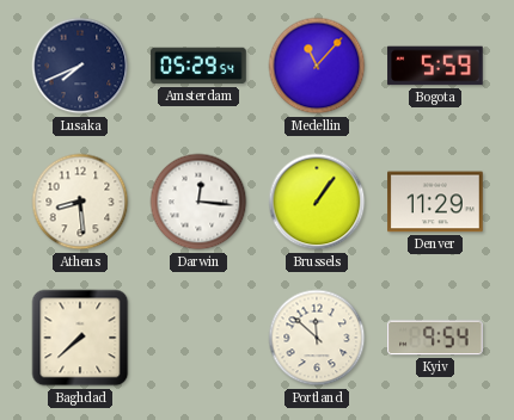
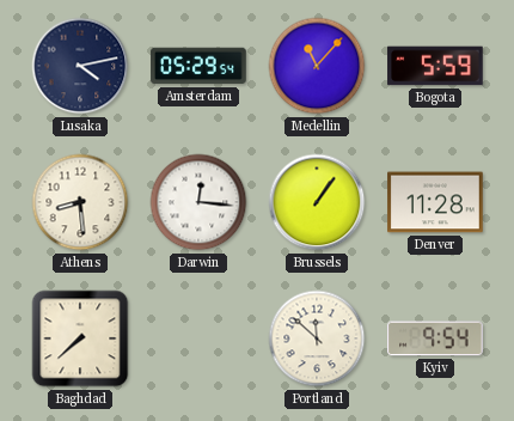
Lusaka: 7:41 -> 4:13 (80, 66)
Denver: 11:29 -> 11:28 (435, 202)
